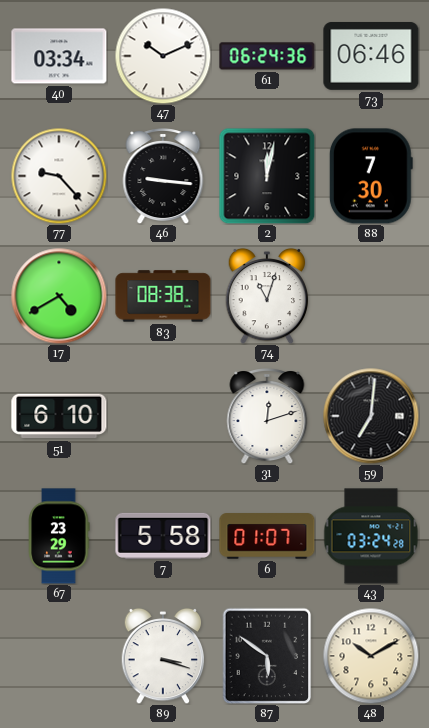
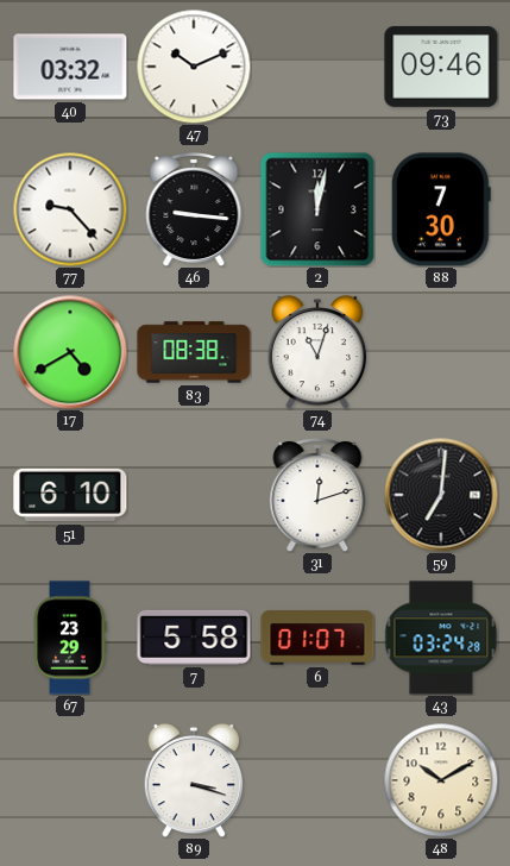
40: 03:34 -> 03:32 (70, 67)
61: 06:24 -> none (267, 56)
73: 06:46 -> 09:46 (441, 67)
87: 5:51 -> none (267, 656)
